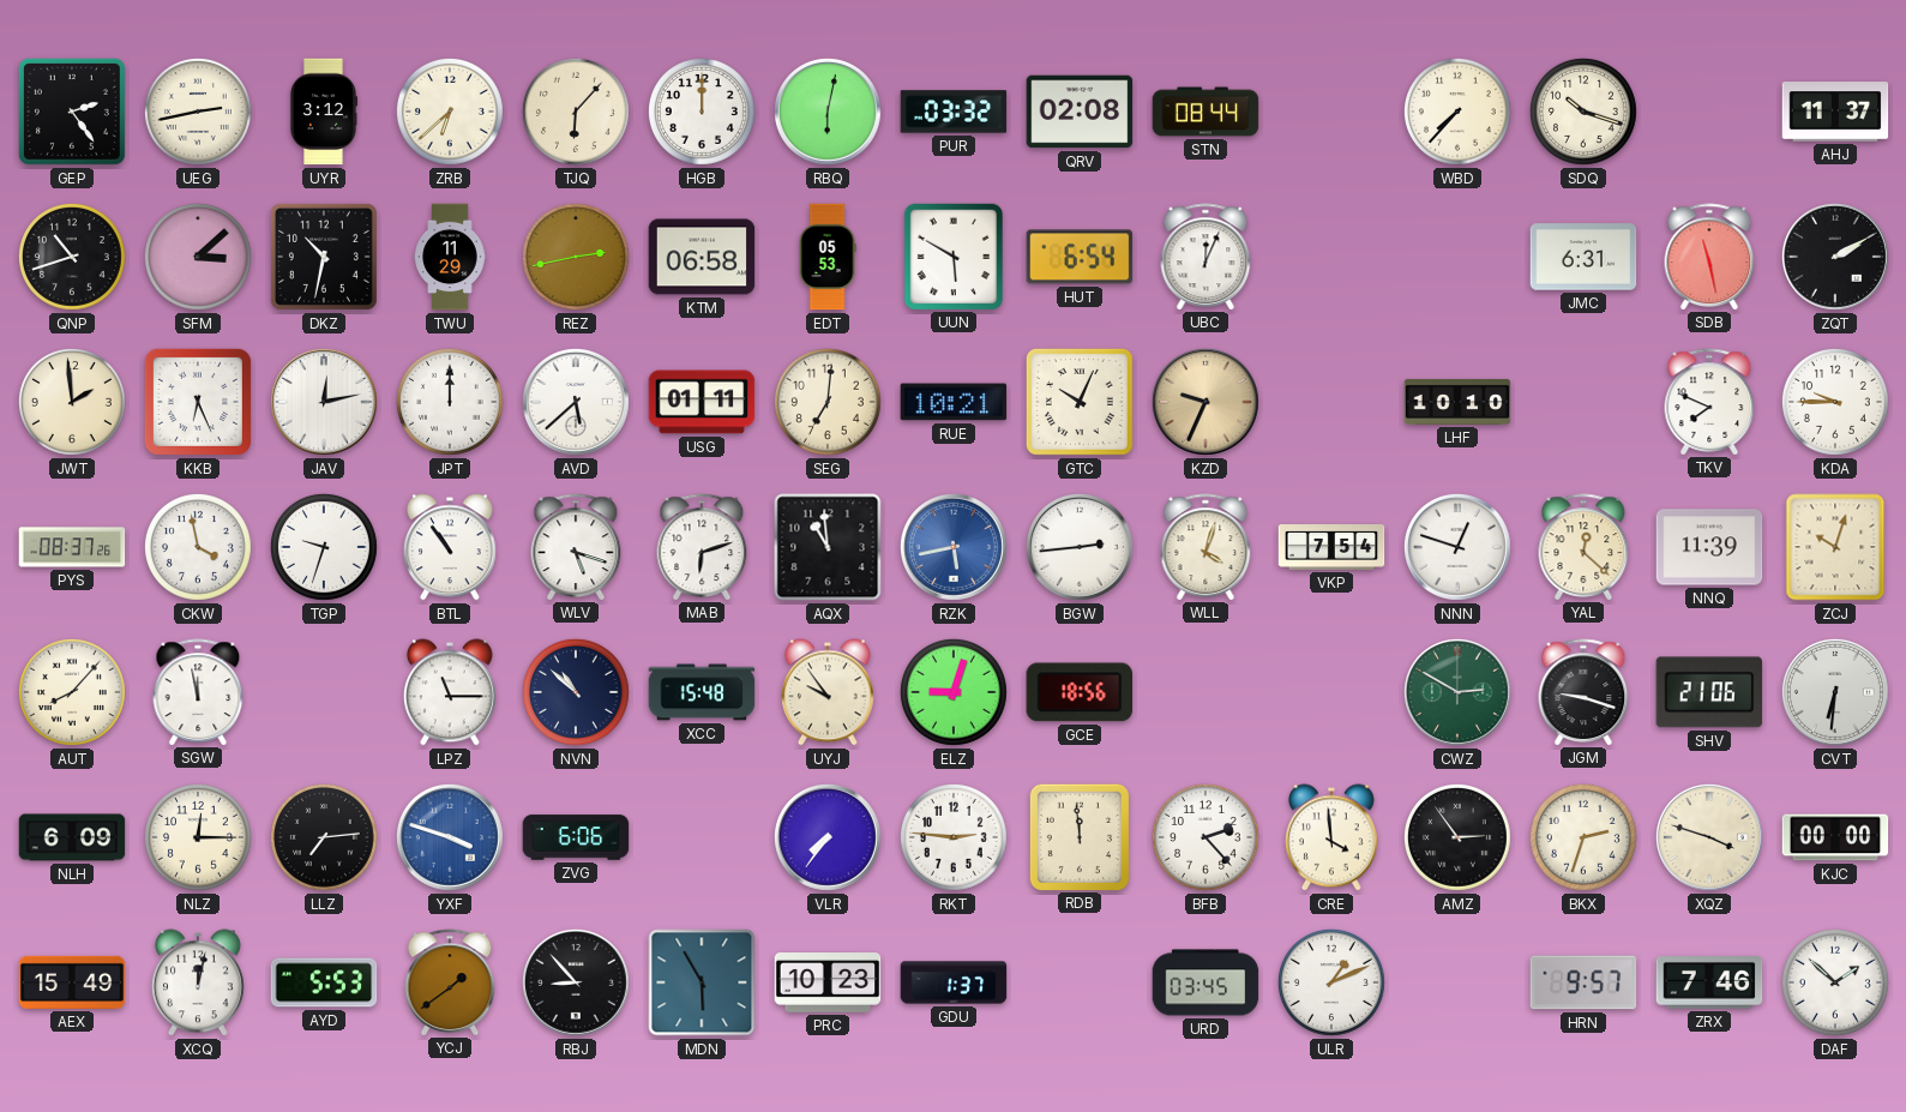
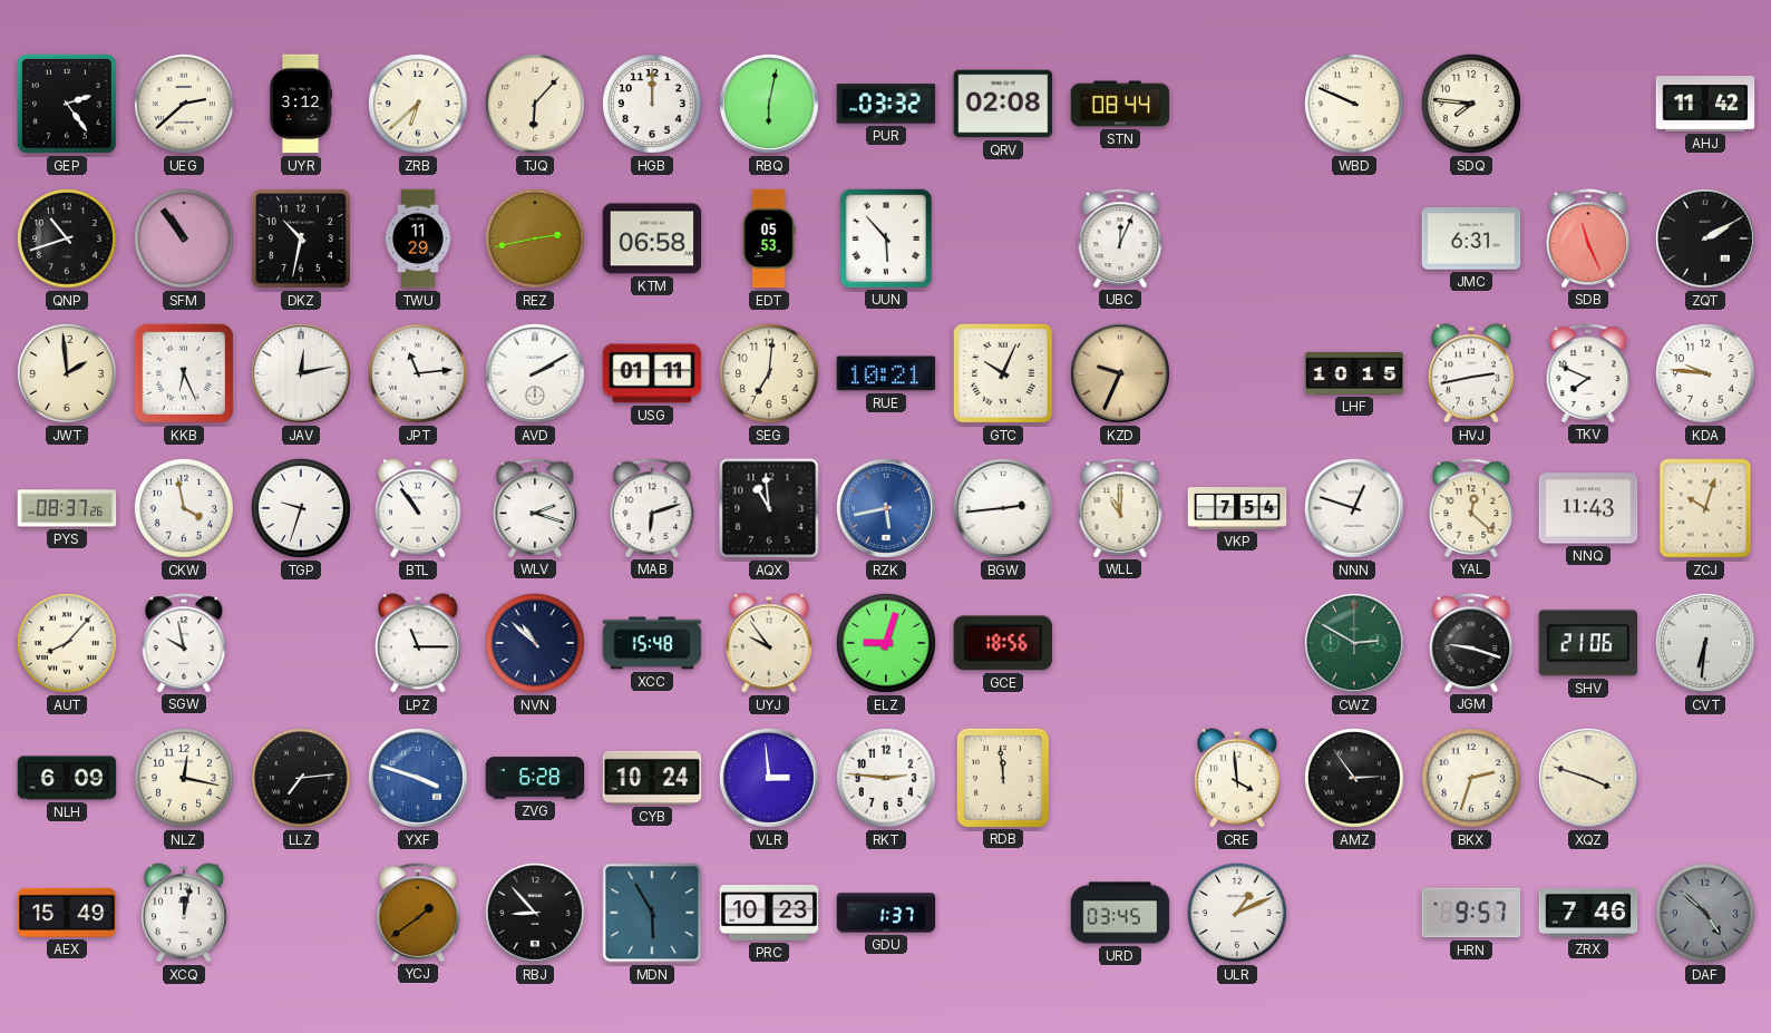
UEG: 2:43 -> 2:38 (184, 104)
WBD: 7:37 -> 9:49 (1354, 104)
SDQ: 10:18 -> 7:46 (1471, 104)
AHJ: 11:37 -> 11:42 (1705, 104)
SFM: 3:08 -> 10:54 (184, 238)
UUN: 5:50 -> 5:53 (885, 237)
HUT: 6:54 -> none (1080, 257)
SDB: 11:28 -> 11:26 (1588, 238)
JPT: 12:00 -> 11:14 (418, 373)
AVD: 5:38 -> 2:10 (535, 373)
LHF: 10:10 -> 10:15 (1354, 373)
HVJ: none -> 2:43 (1471, 373)
KDA: 9:45 -> 9:46 (1705, 373)
WLV: 5:18 -> 2:18 (535, 508)
WLL: 4:03 -> 11:00 (1120, 508)
NNQ: 11:39 -> 11:43 (1588, 508)
SGW: 11:58 -> 9:58 (184, 643)
NLZ: 12:15 -> 12:17 (184, 778)
ZVG: 6:06 -> 6:28 (535, 778)
CYB: none -> 10:24 (652, 778)
VLR: 7:36 -> 2:59 (769, 778)
BFB: 2:23 -> none (1205, 837)
KJC: 00:00 -> none (1835, 837)
AYD: 5:53 -> none (324, 982)
DAF: 1:52 -> 4:52 (1705, 913)
DAF dial: white -> grey (1705, 913)
